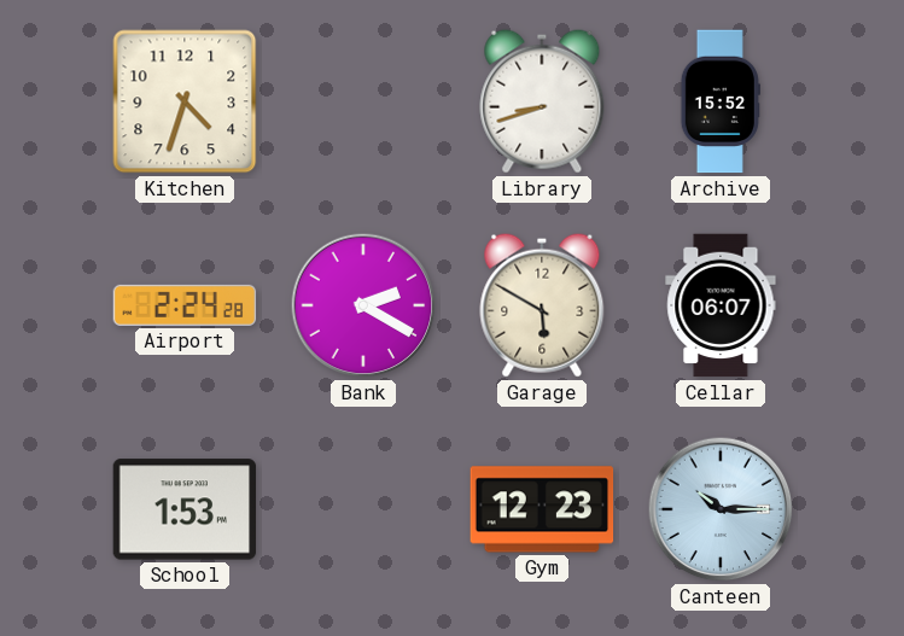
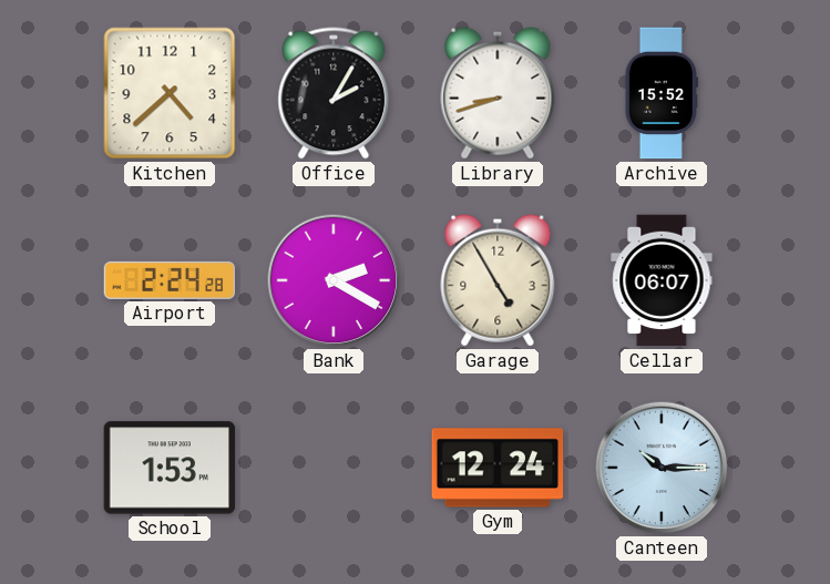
Kitchen: 4:33 -> 4:38 (170, 93)
Office: none -> 2:05 (334, 93)
Garage: 5:50 -> 4:55 (498, 280)
Gym: 12:23 -> 12:24 (498, 468)
